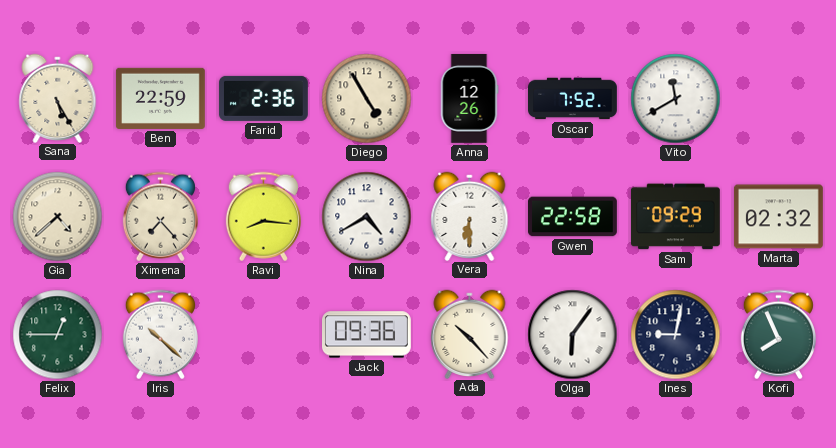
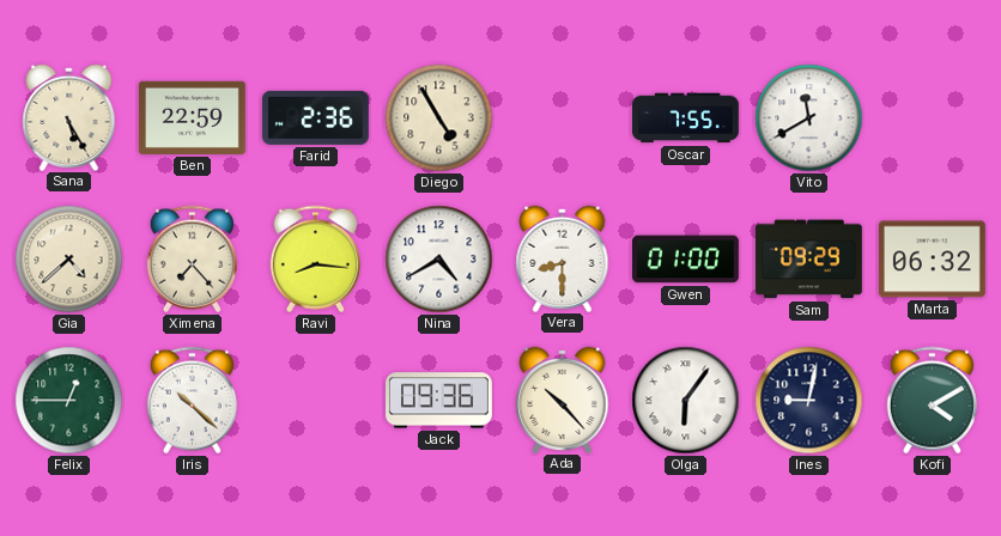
Anna: 12:26 -> none (469, 99)
Oscar: 7:52 -> 7:55 (686, 118)
Vera: 6:30 -> 8:30 (563, 258)
Gwen: 22:58 -> 01:00 (686, 260)
Marta: 02:32 -> 06:32 (932, 260)
Kofi: 7:56 -> 4:10 (932, 401)
